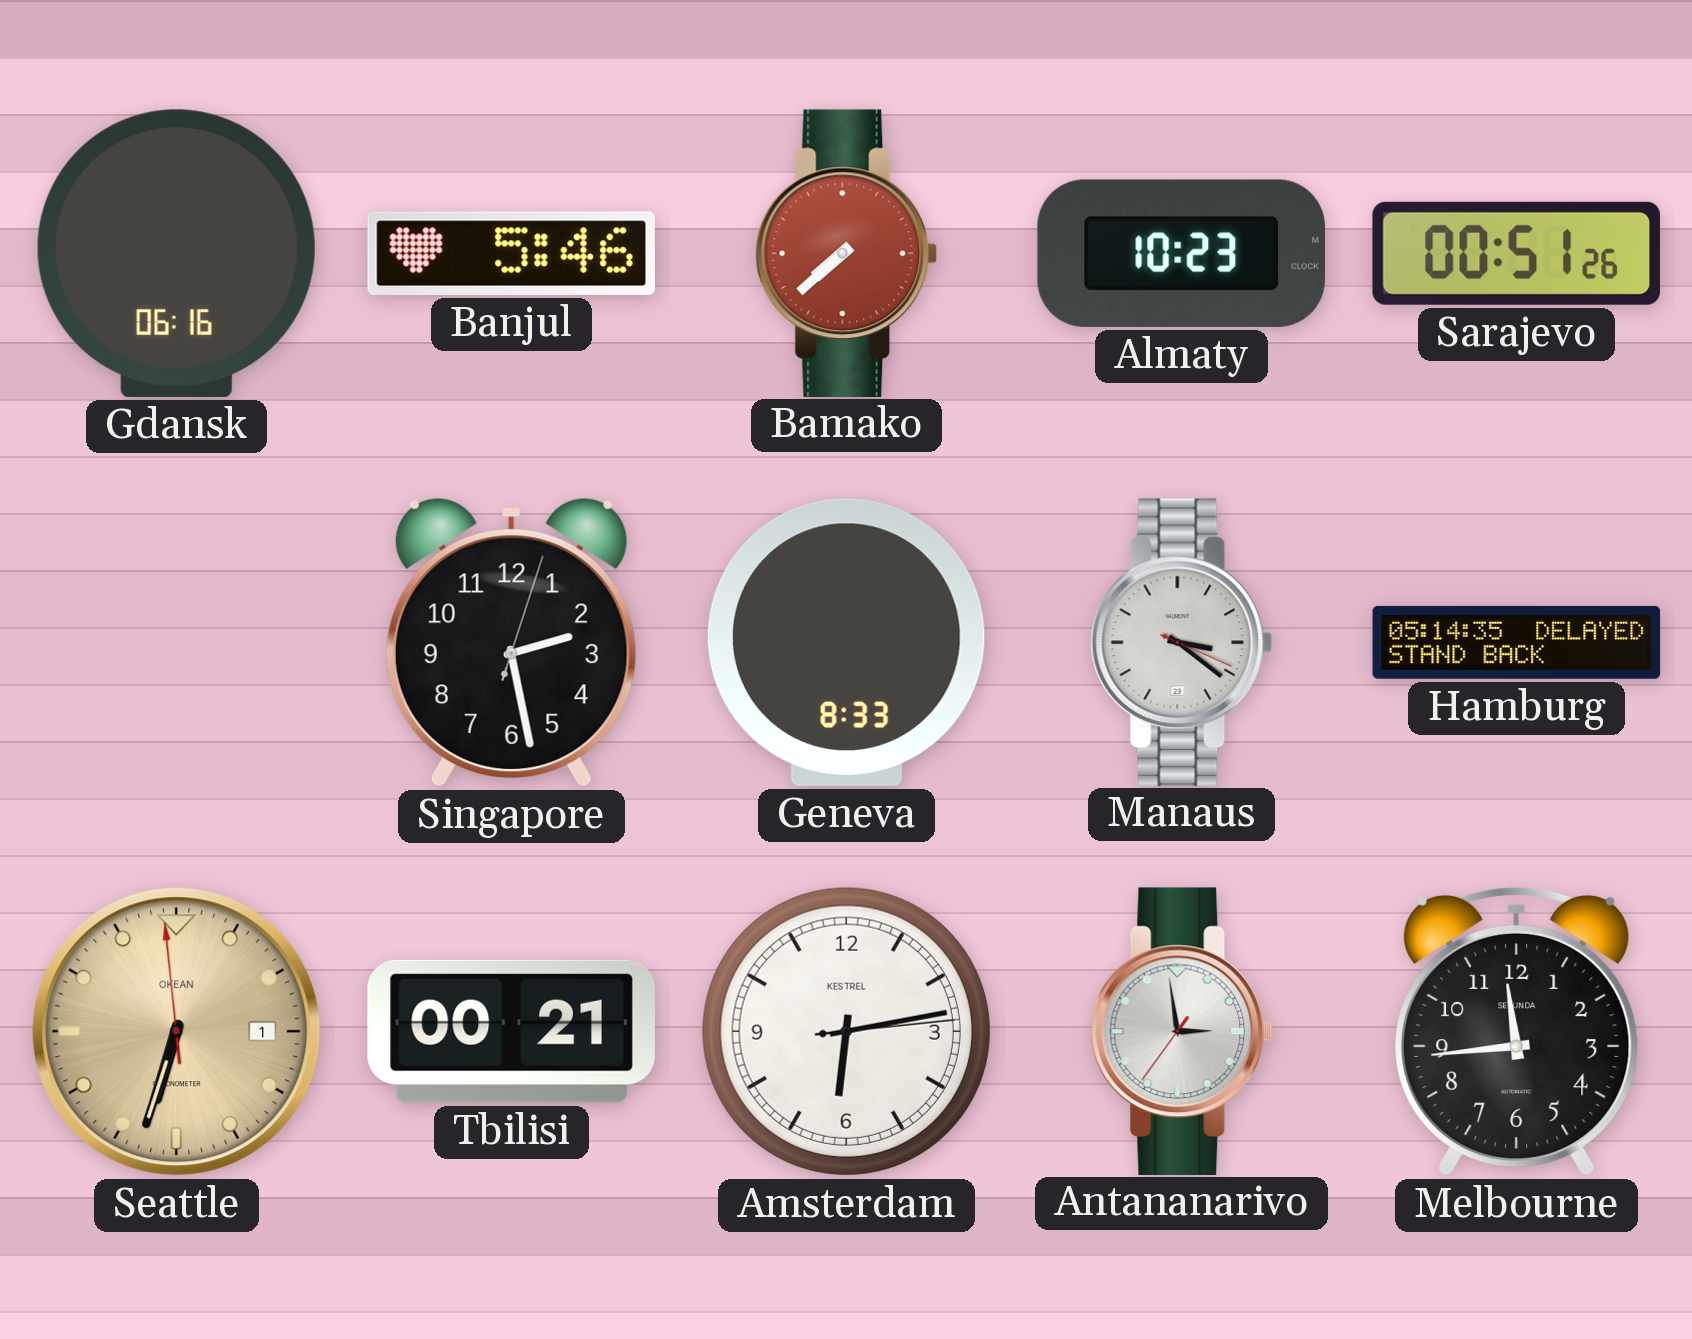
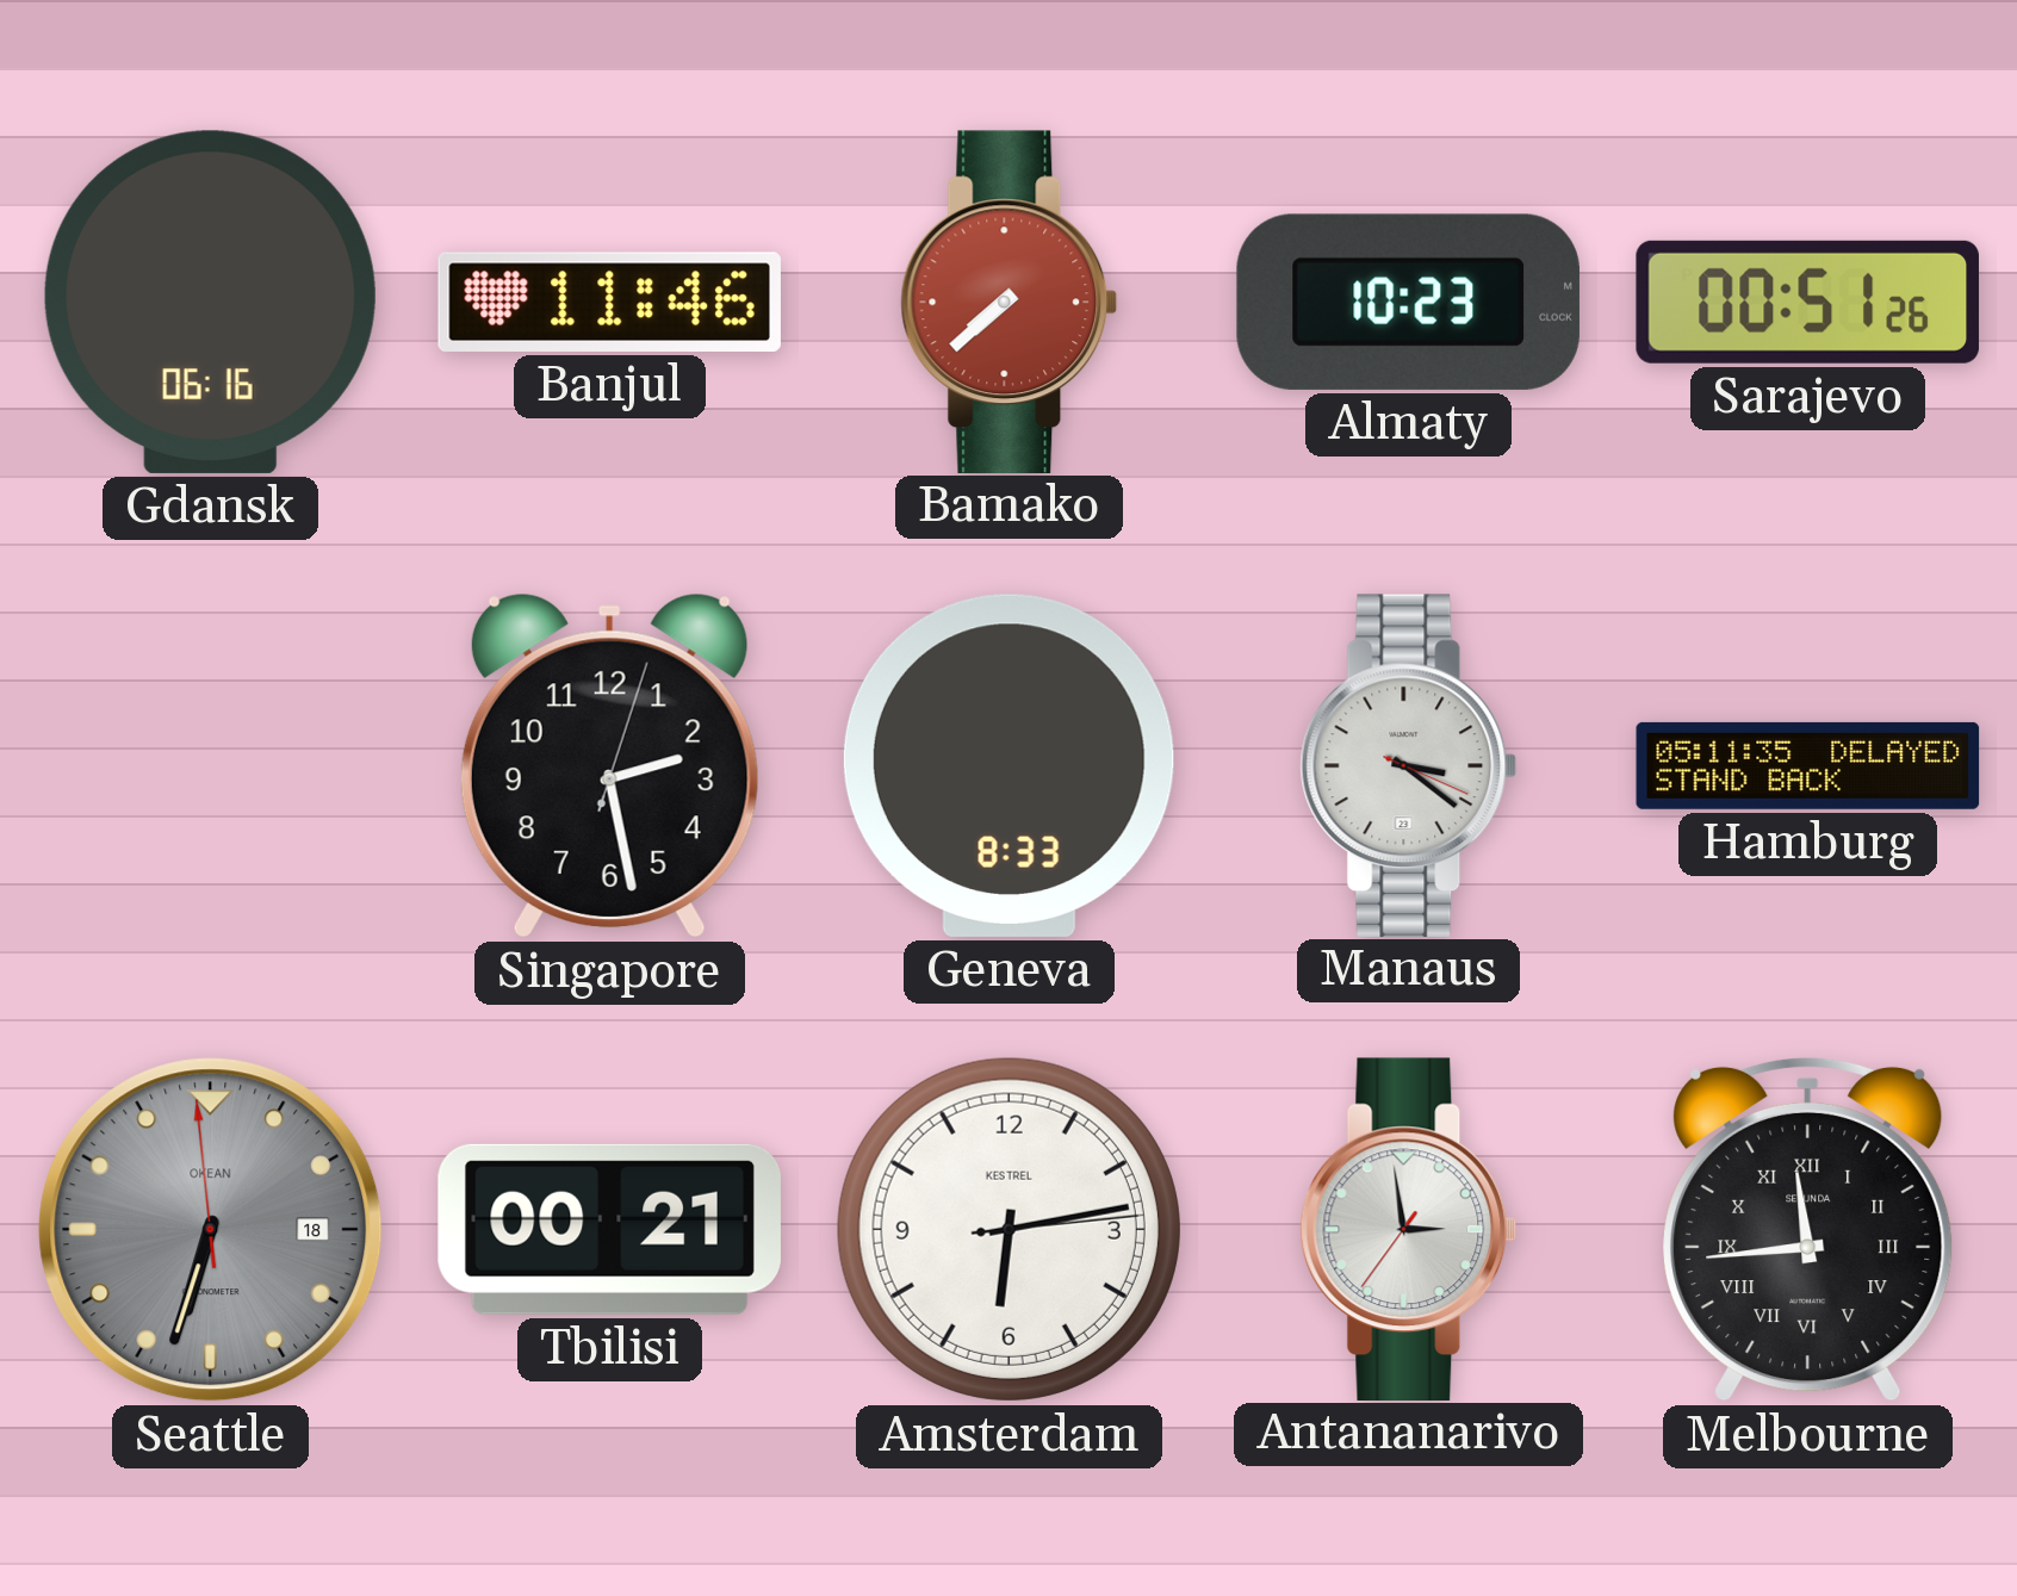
Banjul: 5:46 -> 11:46 (609, 302)
Hamburg: 05:14 -> 05:11 (1808, 765)
Seattle date: 1 -> 18 (211, 1230)
Seattle dial: champagne -> grey (211, 1230)
Melbourne numerals: Arabic -> Roman (1808, 1229)
